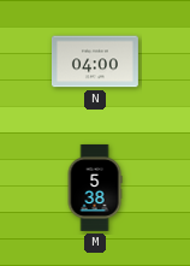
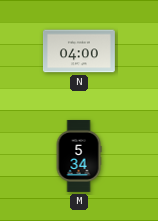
M: 5:38 -> 5:34 (79, 156)
